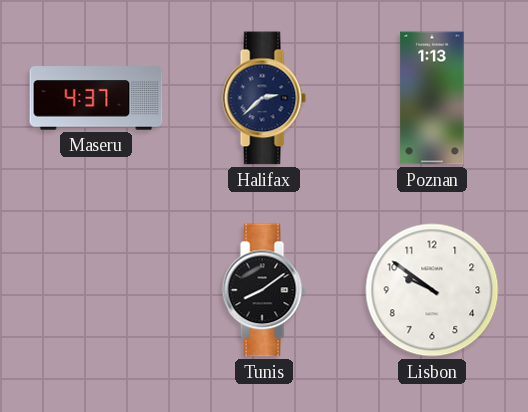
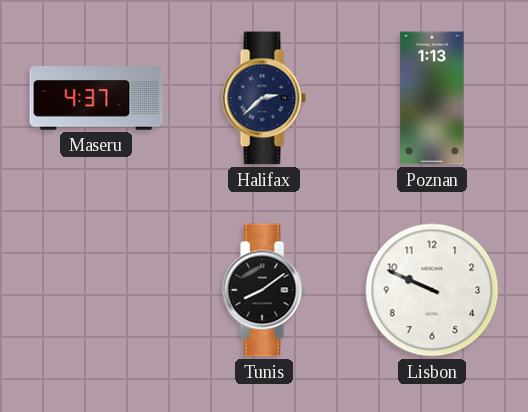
Lisbon: 9:51 -> 9:49 (432, 290)
